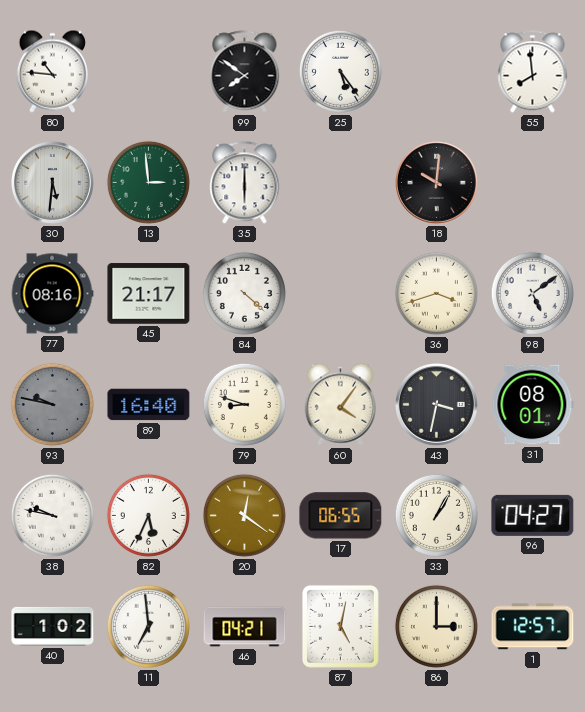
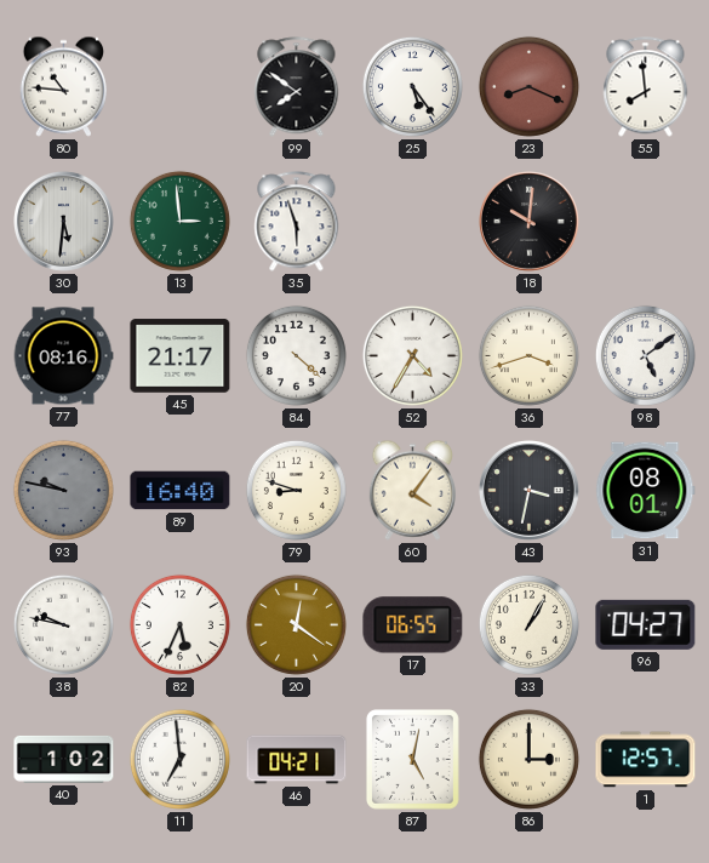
23: none -> 8:19 (528, 86)
35: 6:00 -> 5:57 (297, 222)
52: none -> 4:35 (412, 355)
